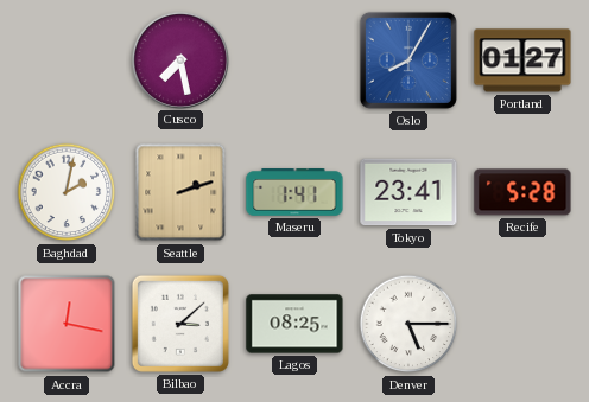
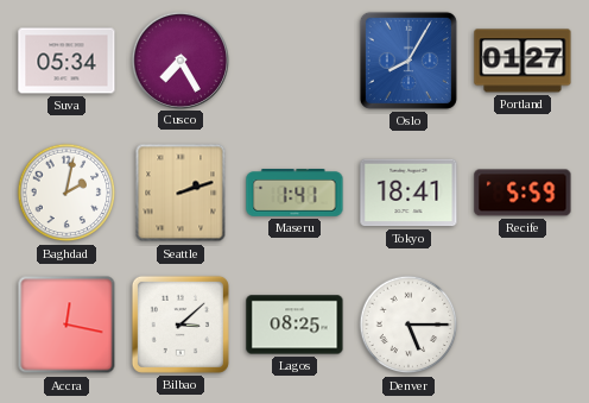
Suva: none -> 05:34 (66, 61)
Cusco: 7:28 -> 7:25 (179, 59)
Tokyo: 23:41 -> 18:41 (408, 193)
Recife: 5:28 -> 5:59 (522, 193)
